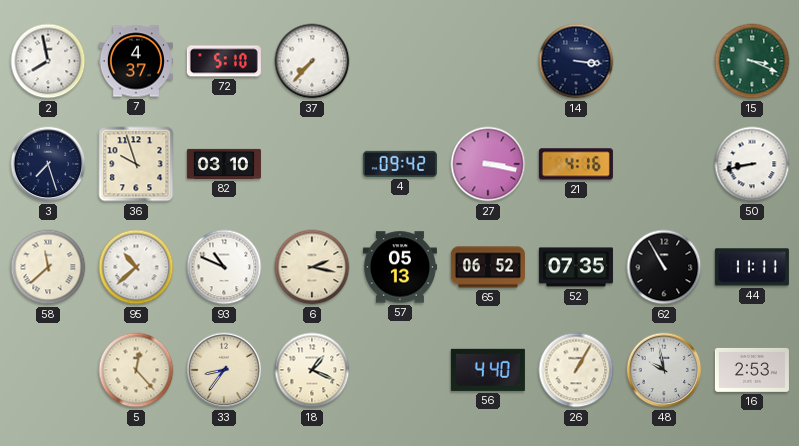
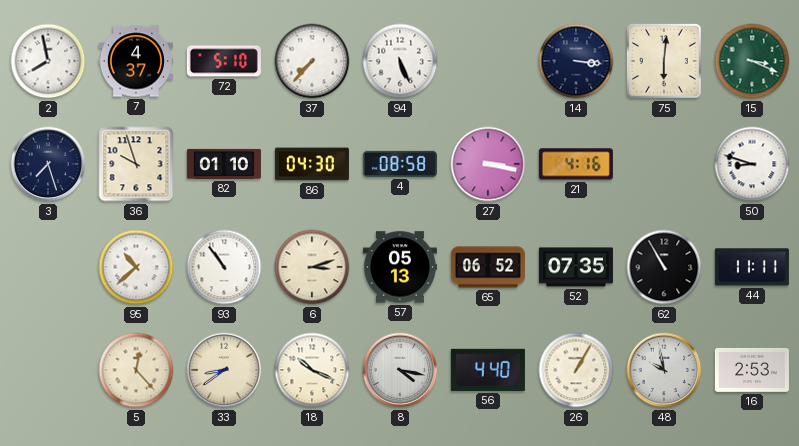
94: none -> 5:26 (400, 61)
75: none -> 6:01 (665, 62)
82: 03:10 -> 01:10 (224, 164)
86: none -> 04:30 (312, 164)
4: 09:42 -> 08:58 (400, 164)
50: 8:43 -> 8:48 (752, 164)
58: 11:38 -> none (48, 267)
93: 10:49 -> 10:54 (224, 267)
6: 2:17 -> 3:12 (312, 267)
33: 8:36 -> 8:39 (224, 370)
18: 1:19 -> 10:19 (312, 370)
8: none -> 4:17 (400, 370)
